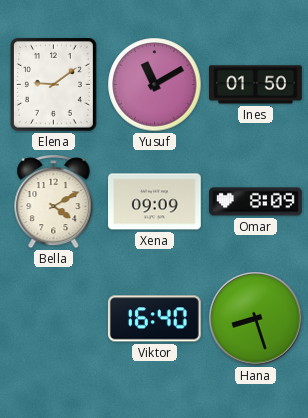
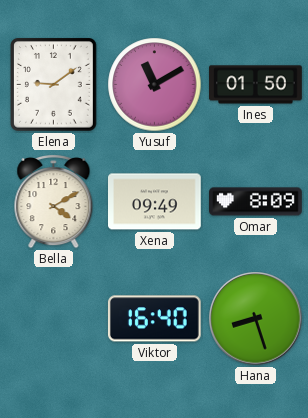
Xena: 09:09 -> 09:49 (155, 202)
